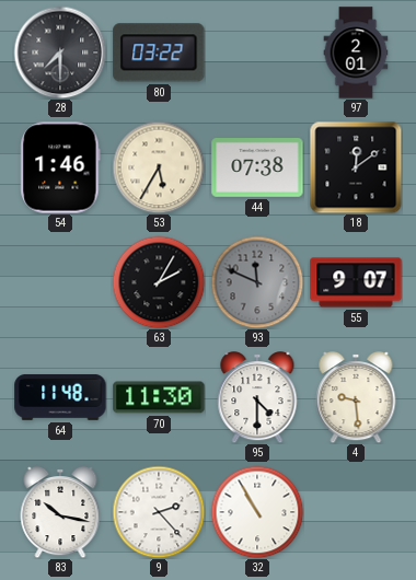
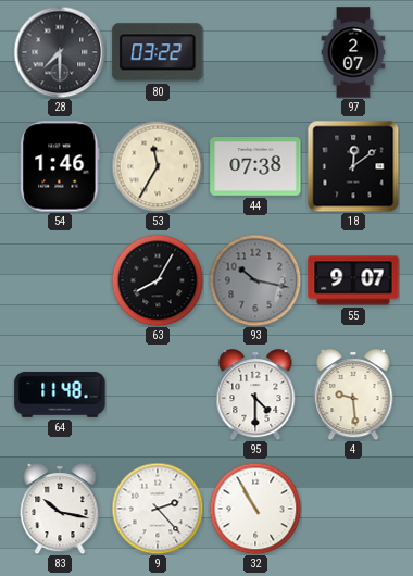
97: 2:01 -> 2:07 (353, 52)
53: 5:35 -> 11:35 (158, 166)
63: 2:05 -> 8:05 (158, 280)
93: 11:49 -> 10:17 (255, 280)
70: 11:30 -> none (159, 397)
